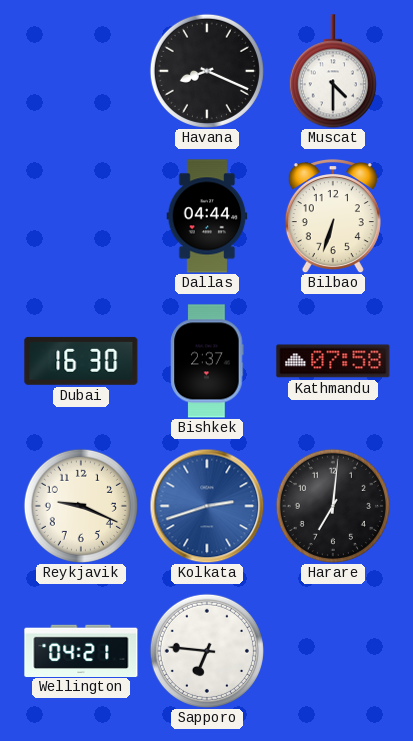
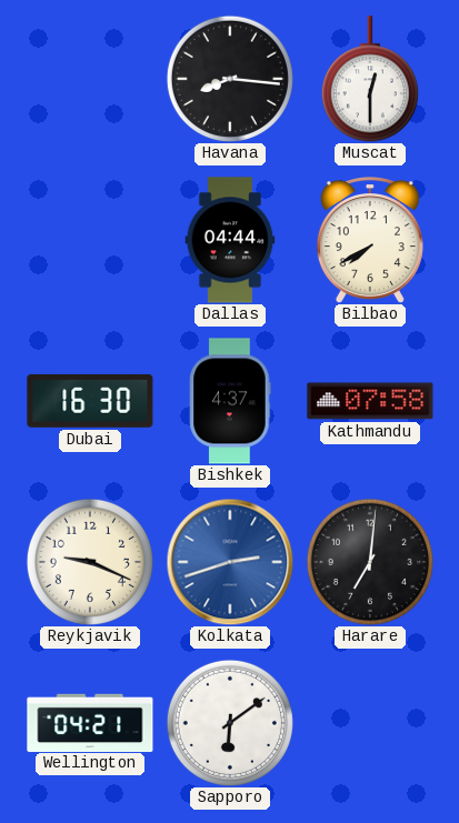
Havana: 8:19 -> 8:16 (230, 79)
Muscat: 4:30 -> 12:30 (370, 79)
Bilbao: 6:33 -> 7:40 (370, 240)
Bishkek: 2:37 -> 4:37 (230, 401)
Sapporo: 6:46 -> 6:09 (230, 723)
